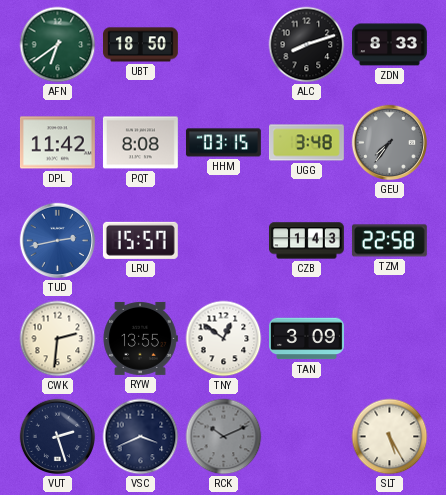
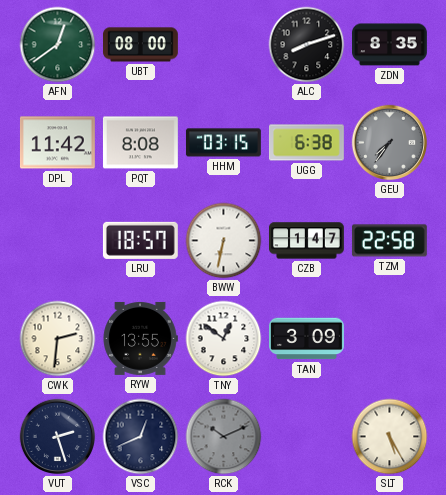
AFN: 6:39 -> 12:39 (58, 45)
UBT: 18:50 -> 08:00 (141, 45)
ZDN: 8:33 -> 8:35 (390, 45)
UGG: 3:48 -> 6:38 (307, 143)
TUD: 2:43 -> none (58, 241)
LRU: 15:57 -> 18:57 (140, 240)
BWW: none -> 6:32 (224, 241)
CZB: 1:43 -> 1:47 (307, 241)
VSC: 3:41 -> 12:41 (141, 437)
